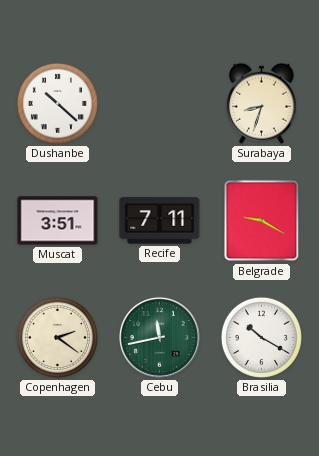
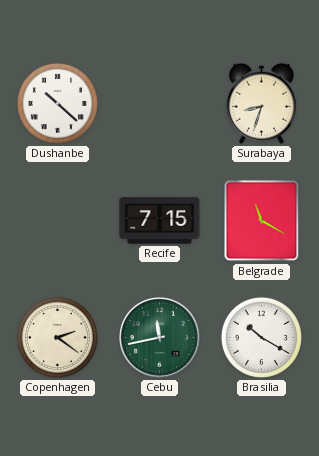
Muscat: 3:51 -> none (58, 221)
Recife: 7:11 -> 7:15 (160, 221)
Belgrade: 9:20 -> 11:20 (262, 221)
